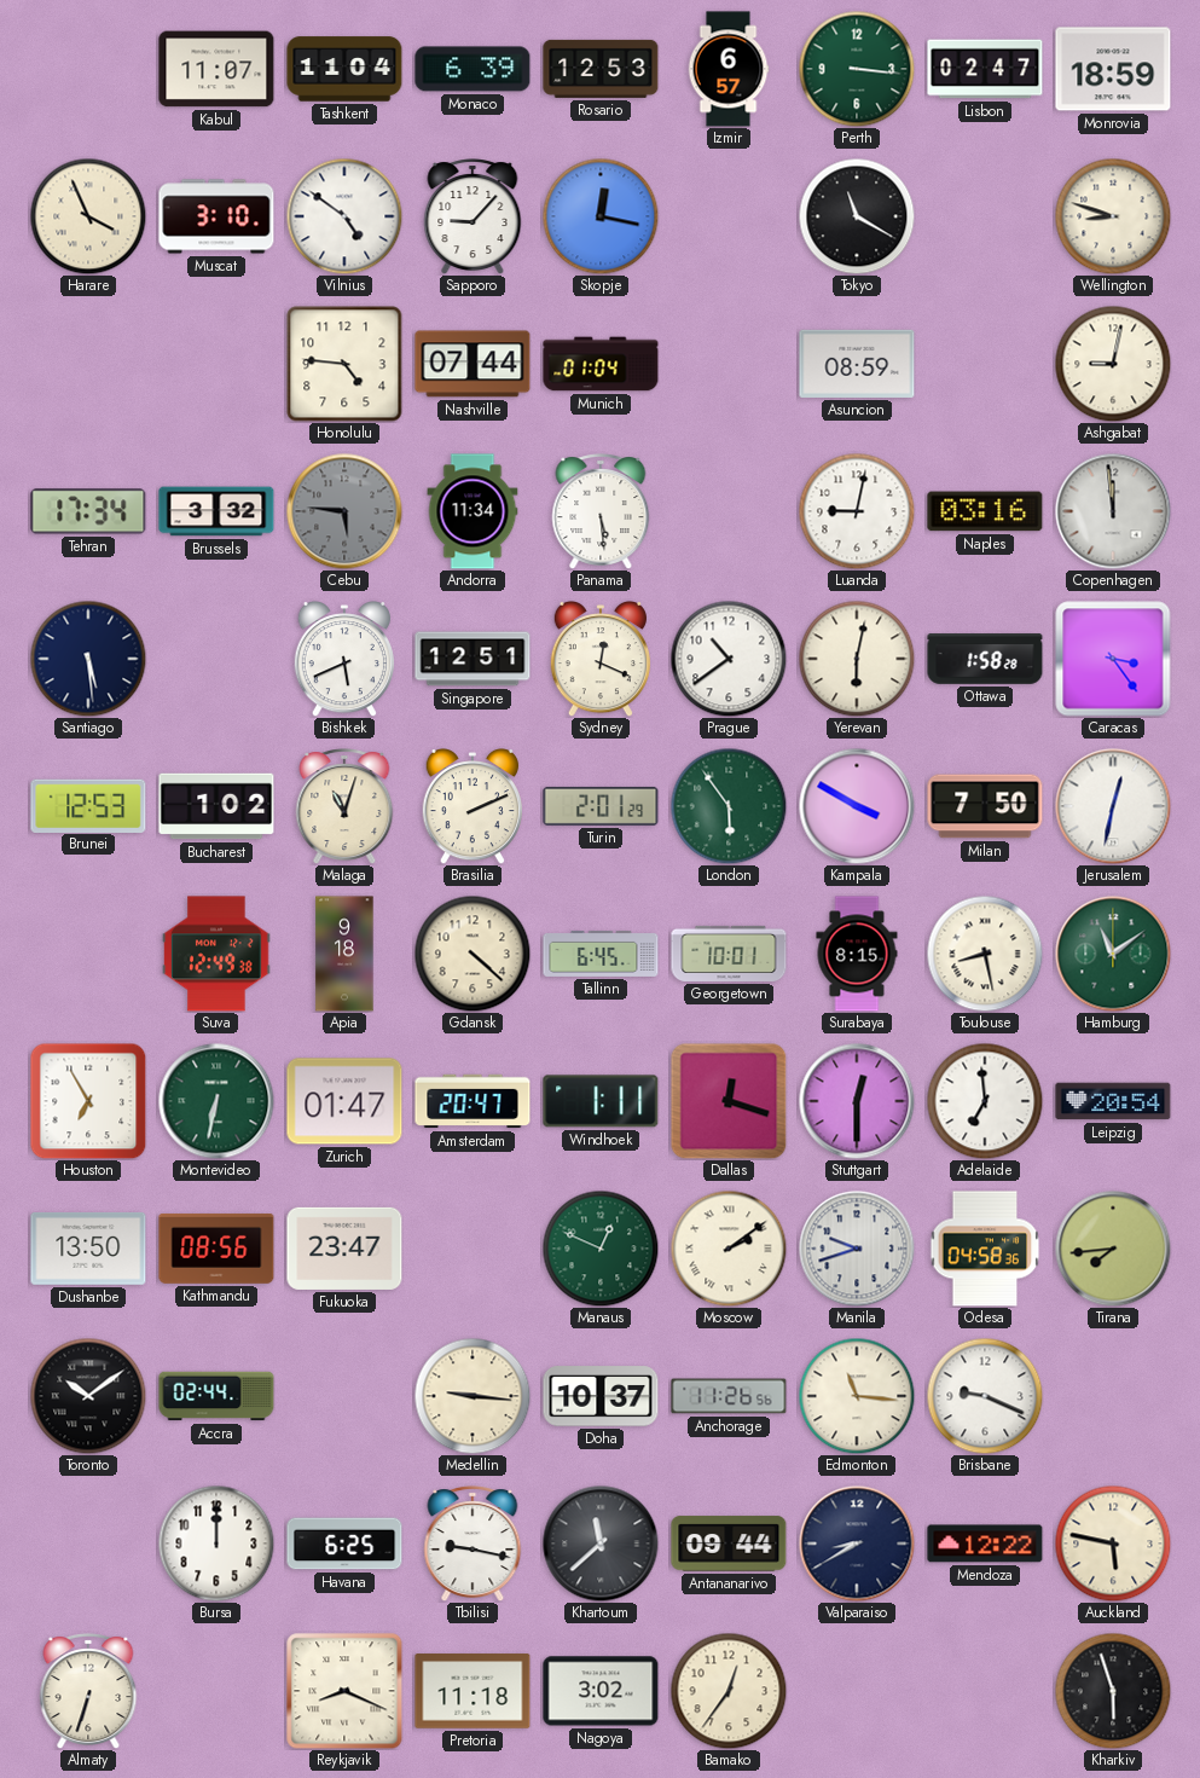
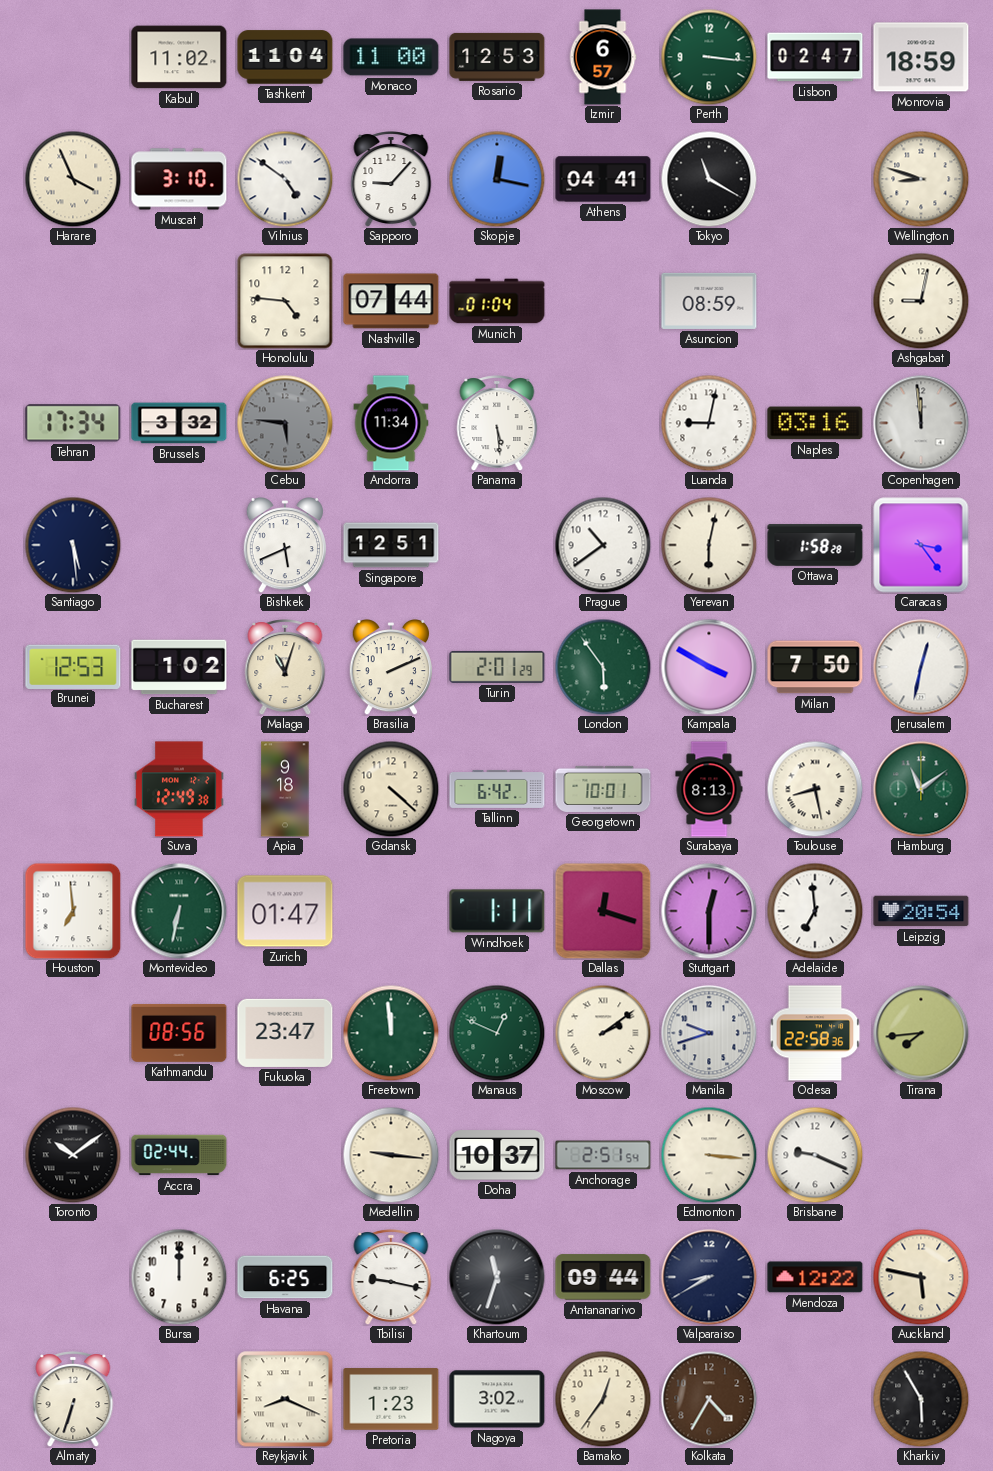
Kabul: 11:07 -> 11:02 (179, 57)
Monaco: 6:39 -> 11:00 (391, 57)
Athens: none -> 04:41 (603, 179)
Sydney: 12:19 -> none (599, 660)
Tallinn: 6:45 -> 6:42 (497, 789)
Surabaya: 8:15 -> 8:13 (709, 789)
Houston: 6:55 -> 6:59 (73, 911)
Amsterdam: 20:47 -> none (473, 1101)
Dushanbe: 13:50 -> none (88, 1249)
Freetown: none -> 11:59 (391, 1033)
Odesa: 04:58 -> 22:58 (815, 1033)
Anchorage: 11:26 -> 2:51 (603, 1155)
Edmonton: 11:16 -> 3:16 (709, 1155)
Khartoum: 11:38 -> 11:33 (497, 1277)
Pretoria: 11:18 -> 1:23 (391, 1399)
Kolkata: none -> 4:35 (709, 1399)
Kharkiv: 5:57 -> 5:55 (921, 1399)
